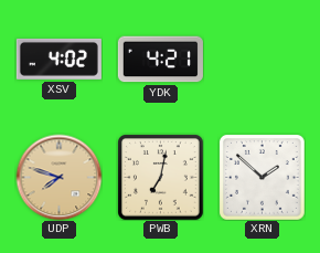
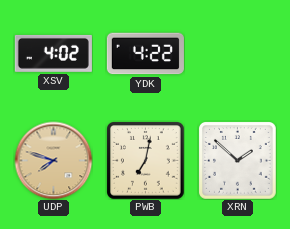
YDK: 4:21 -> 4:22 (145, 54)
